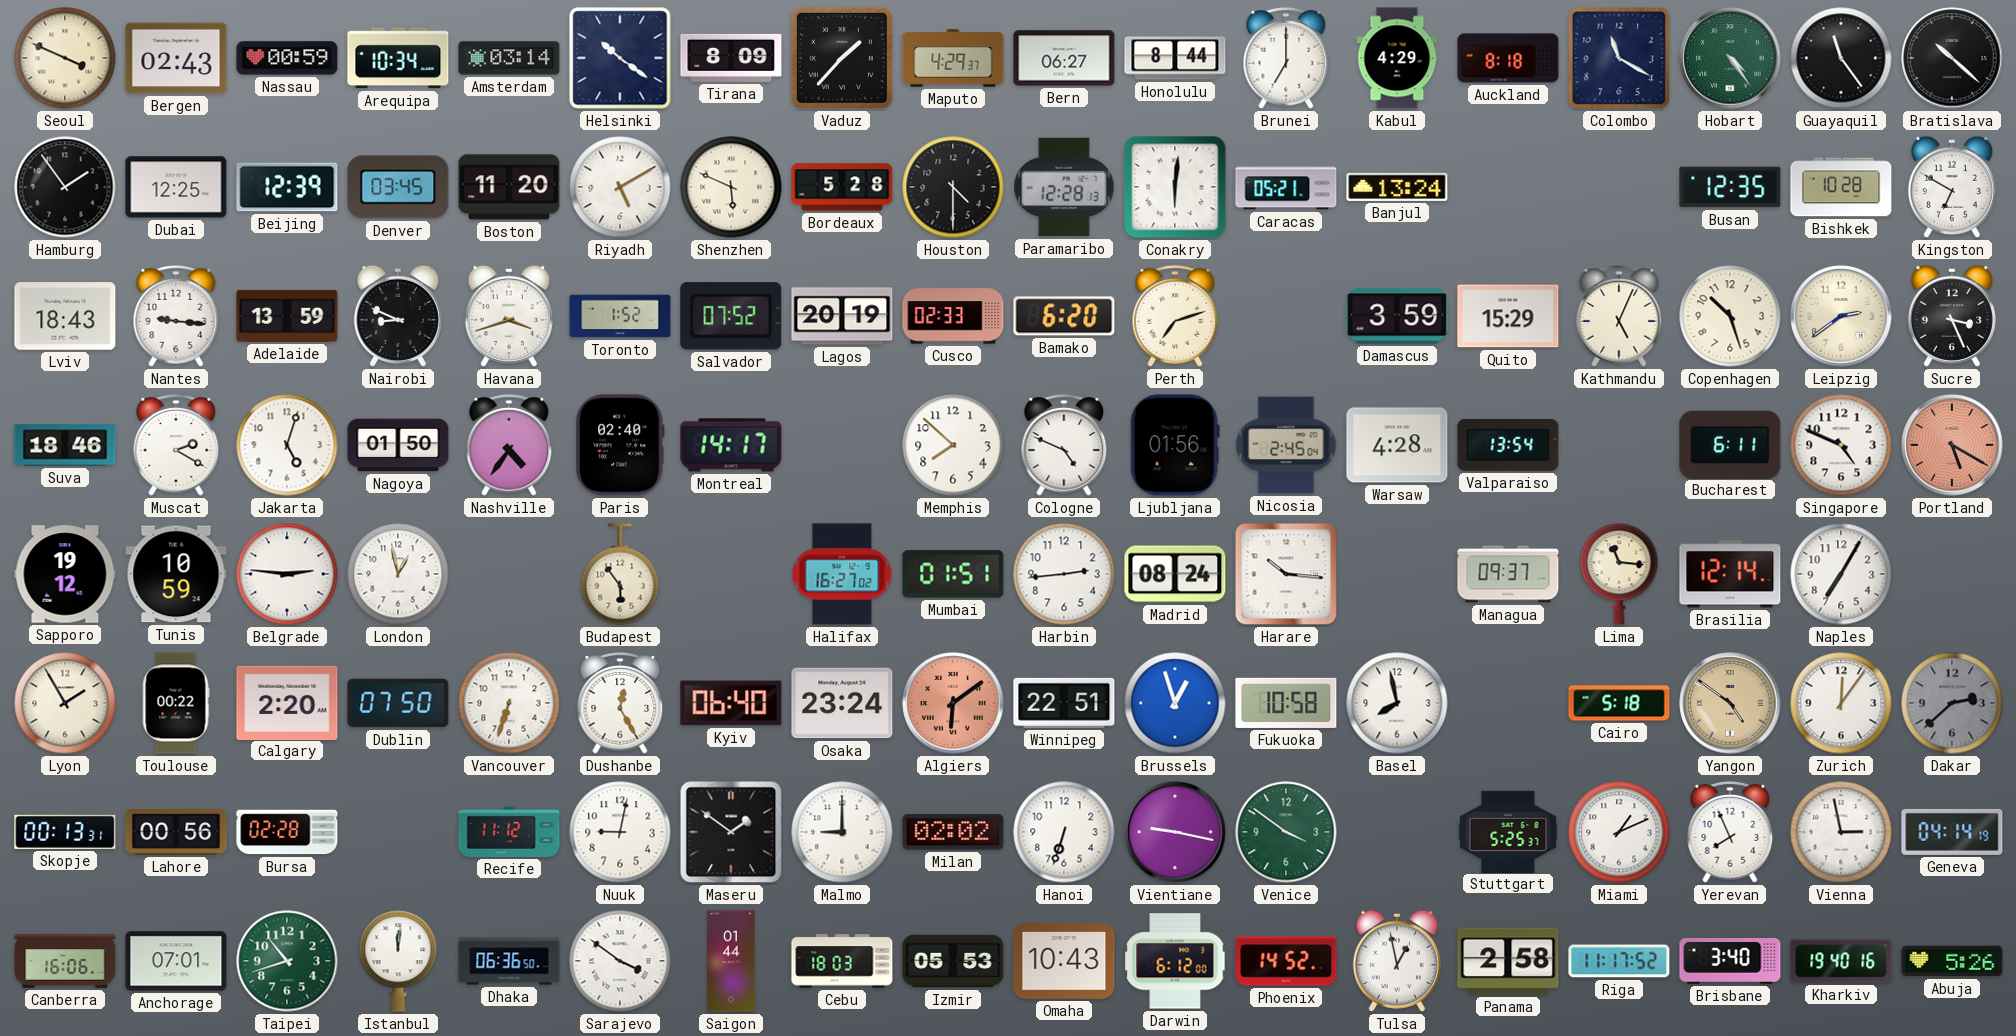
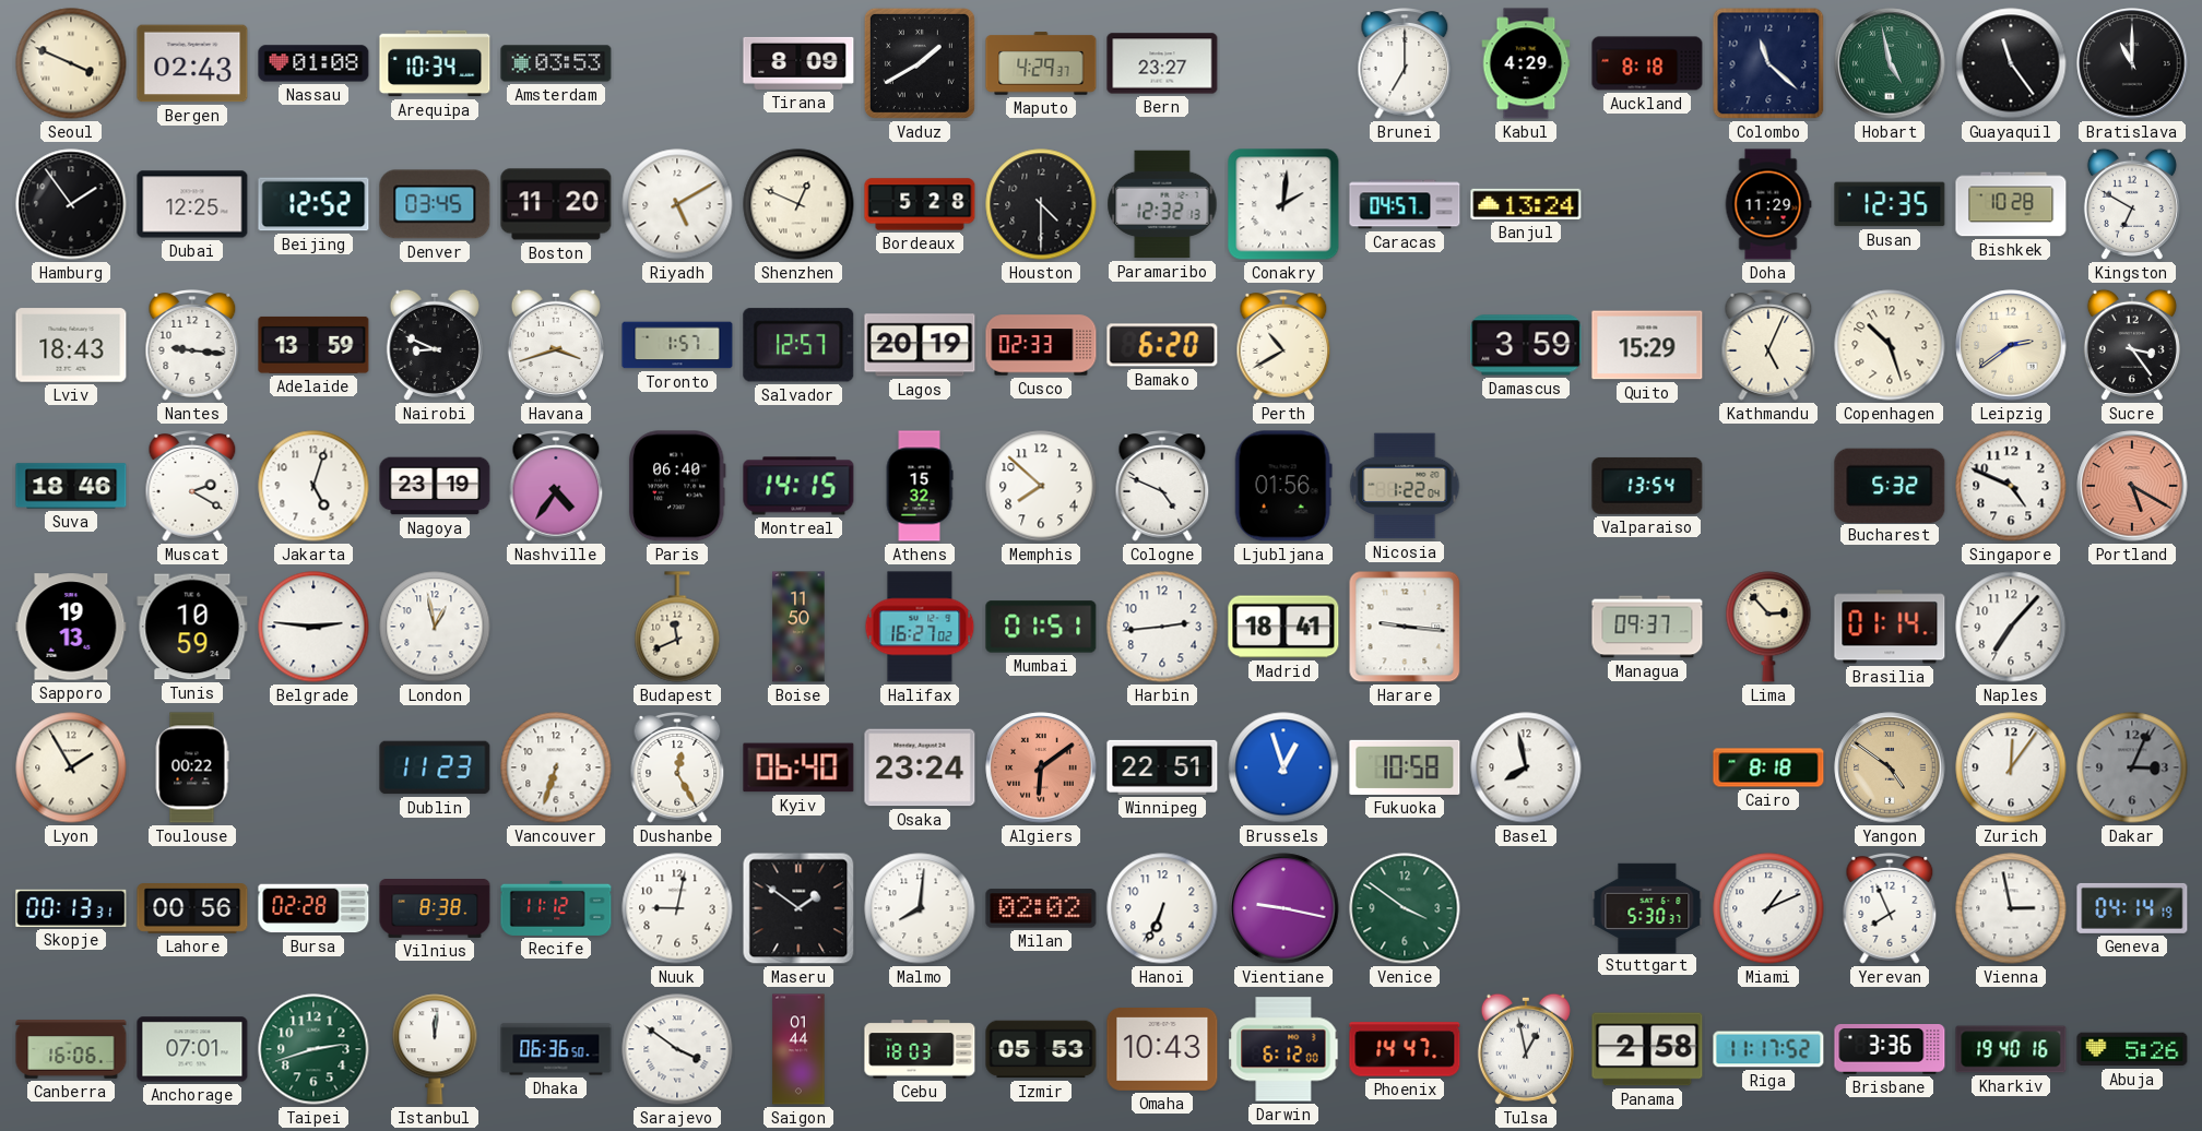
Nassau: 00:59 -> 01:08 (313, 63)
Amsterdam: 03:14 -> 03:53 (556, 63)
Helsinki: 10:21 -> none (620, 58)
Vaduz: 1:37 -> 1:40 (920, 63)
Bern: 06:27 -> 23:27 (1162, 63)
Honolulu: 8:44 -> none (1175, 58)
Colombo: 11:20 -> 11:22 (1768, 63)
Hobart: 4:24 -> 4:58 (1890, 63)
Bratislava: 10:22 -> 11:00 (2132, 63)
Beijing: 12:39 -> 12:52 (313, 204)
Shenzhen: 5:49 -> 12:49 (798, 204)
Paramaribo: 12:28 -> 12:32 (1162, 204)
Conakry: 6:01 -> 2:01 (1283, 204)
Caracas: 05:21 -> 04:57 (1405, 204)
Doha: none -> 11:29 (1768, 204)
Toronto: 1:52 -> 1:57 (677, 345)
Salvador: 07:52 -> 12:57 (798, 345)
Perth: 7:12 -> 10:40 (1283, 345)
Sucre: 3:26 -> 3:24 (2132, 345)
Nagoya: 01:50 -> 23:19 (435, 486)
Paris: 02:40 -> 06:40 (677, 486)
Montreal: 14:17 -> 14:15 (798, 486)
Athens: none -> 15:32 (920, 486)
Nicosia: 2:45 -> 1:22 (1405, 486)
Warsaw: 4:28 -> none (1397, 445)
Bucharest: 6:11 -> 5:32 (1890, 485)
Sapporo: 19:12 -> 19:13 (71, 627)
Budapest: 5:54 -> 11:41 (677, 627)
Boise: none -> 11:50 (798, 627)
Madrid: 08:24 -> 18:41 (1283, 627)
Harare: 10:16 -> 9:16 (1405, 627)
Lima: 11:16 -> 2:53 (1768, 627)
Brasilia: 12:14 -> 01:14 (1890, 627)
Naples: 7:05 -> 7:07 (2011, 627)
Calgary: 2:20 -> none (287, 702)
Dublin: 07:50 -> 11:23 (435, 767)
Cairo: 5:18 -> 8:18 (1768, 767)
Dakar: 2:38 -> 3:04 (2132, 767)
Vilnius: none -> 8:38 (435, 909)
Malmo: 9:00 -> 8:01 (920, 908)
Hanoi: 6:33 -> 6:34 (1162, 908)
Stuttgart: 5:25 -> 5:30 (1647, 907)
Taipei: 10:42 -> 2:42 (313, 1049)
Phoenix: 14:52 -> 14:47 (1405, 1049)
Brisbane: 3:40 -> 3:36 (1890, 1050)
